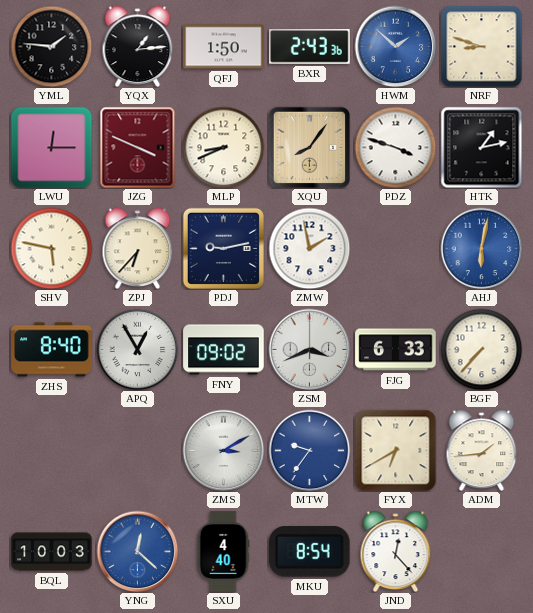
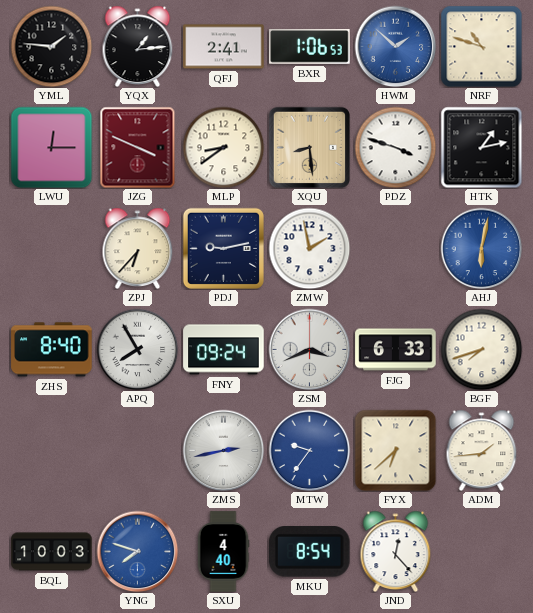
QFJ: 1:50 -> 2:41 (224, 47)
BXR: 2:43 -> 1:06 (310, 47)
NRF: 8:48 -> 10:48 (481, 46)
MLP: 8:41 -> 8:39 (223, 147)
XQU: 8:06 -> 8:29 (309, 147)
SHV: 5:47 -> none (51, 248)
APQ: 12:55 -> 7:55 (137, 349)
FNY: 09:02 -> 09:24 (224, 350)
BGF: 7:37 -> 7:42 (481, 349)
ZMS: 3:10 -> 2:43 (223, 450)
FYX: 6:40 -> 6:38 (395, 450)
YNG: 12:22 -> 7:48 (137, 551)
